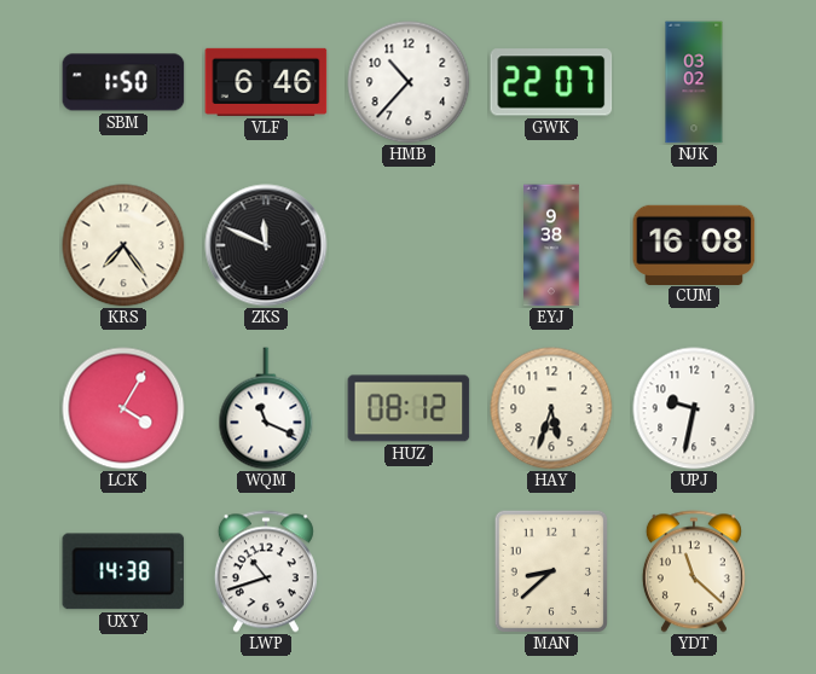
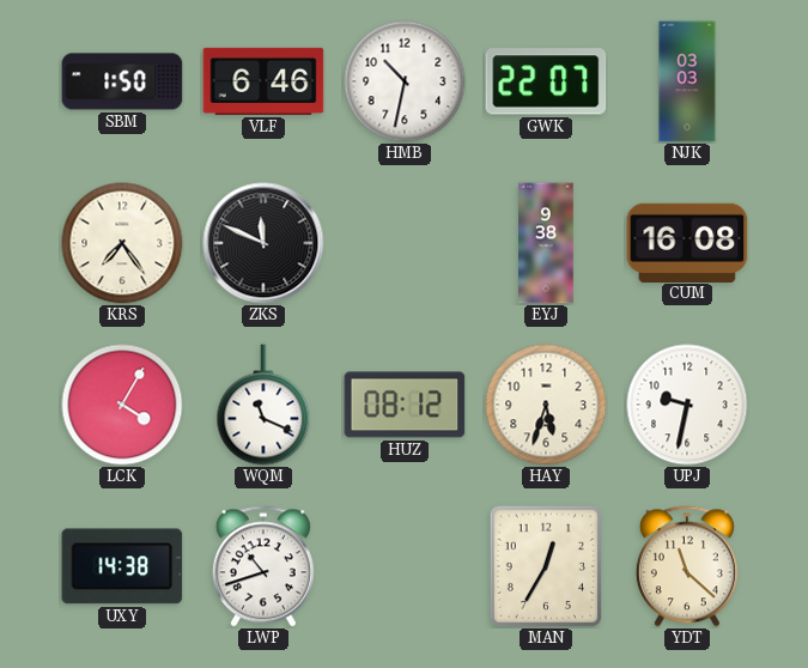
HMB: 10:37 -> 10:32 (405, 81)
NJK: 03:02 -> 03:03 (687, 81)
MAN: 8:38 -> 12:35 (545, 565)
